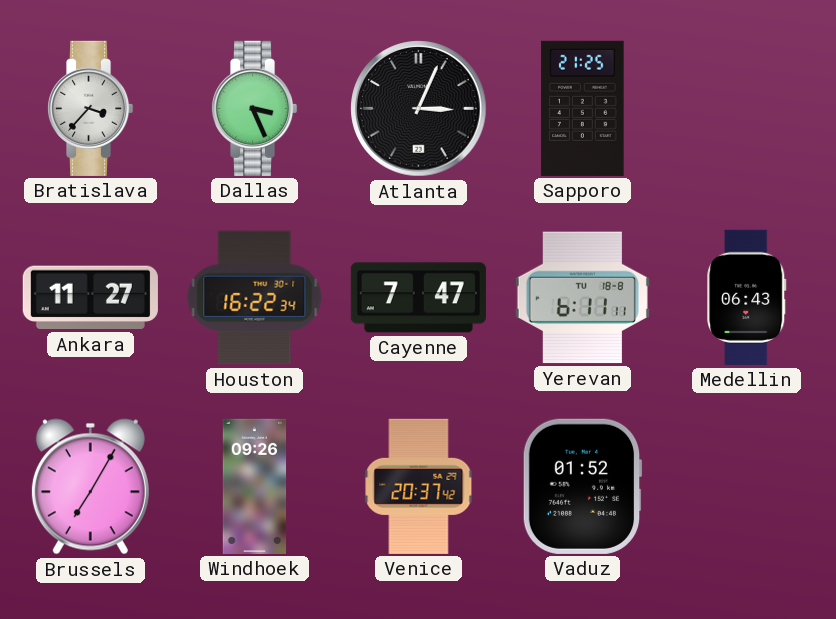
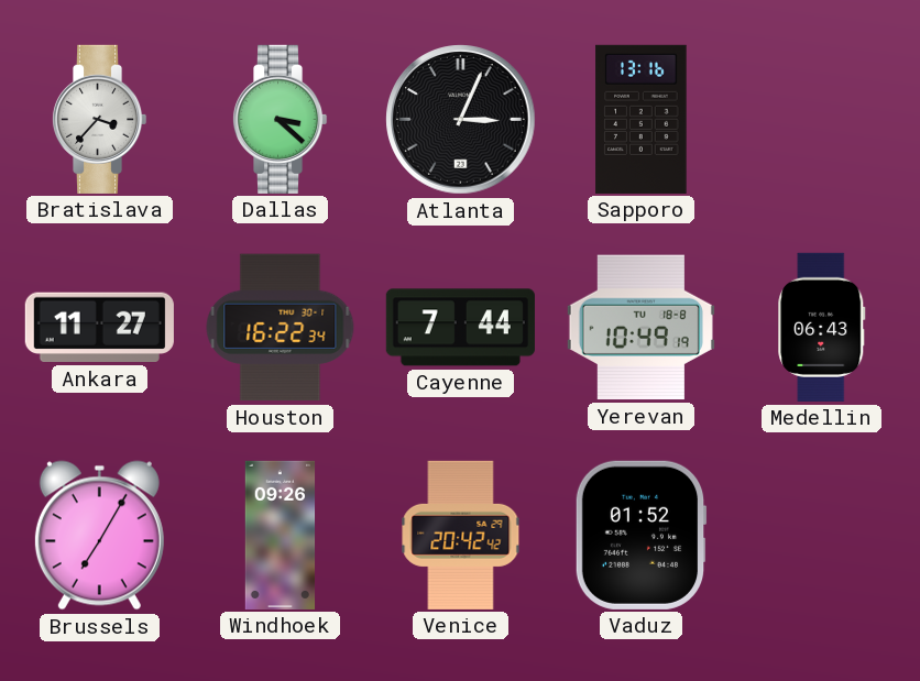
Dallas: 3:26 -> 3:22 (280, 119)
Sapporo: 21:25 -> 13:16 (642, 119)
Cayenne: 7:47 -> 7:44 (460, 328)
Yerevan: 6:11 -> 10:49 (640, 328)
Venice: 20:37 -> 20:42 (461, 535)
